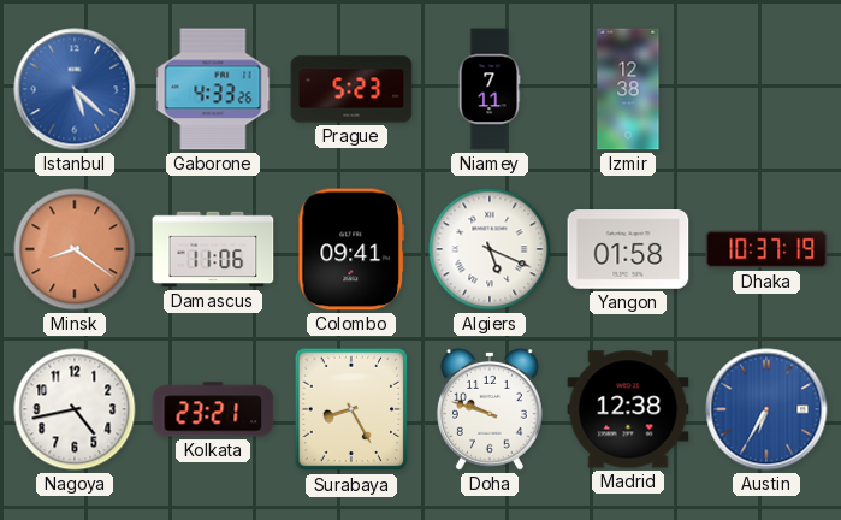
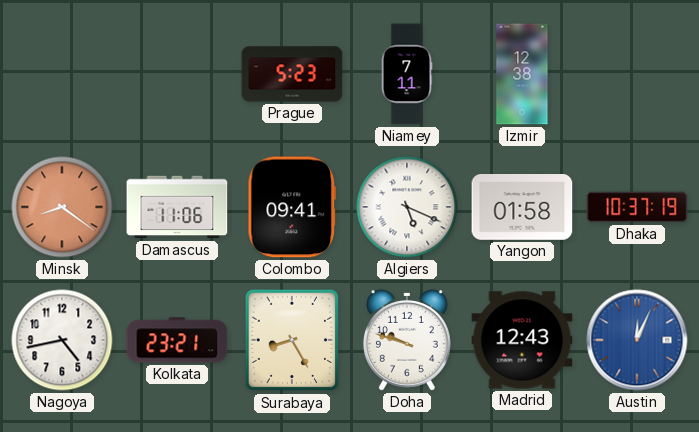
Istanbul: 5:22 -> none (75, 89)
Gaborone: 4:33 -> none (213, 89)
Madrid: 12:38 -> 12:43 (522, 340)
Austin: 6:35 -> 12:04 (637, 340)
